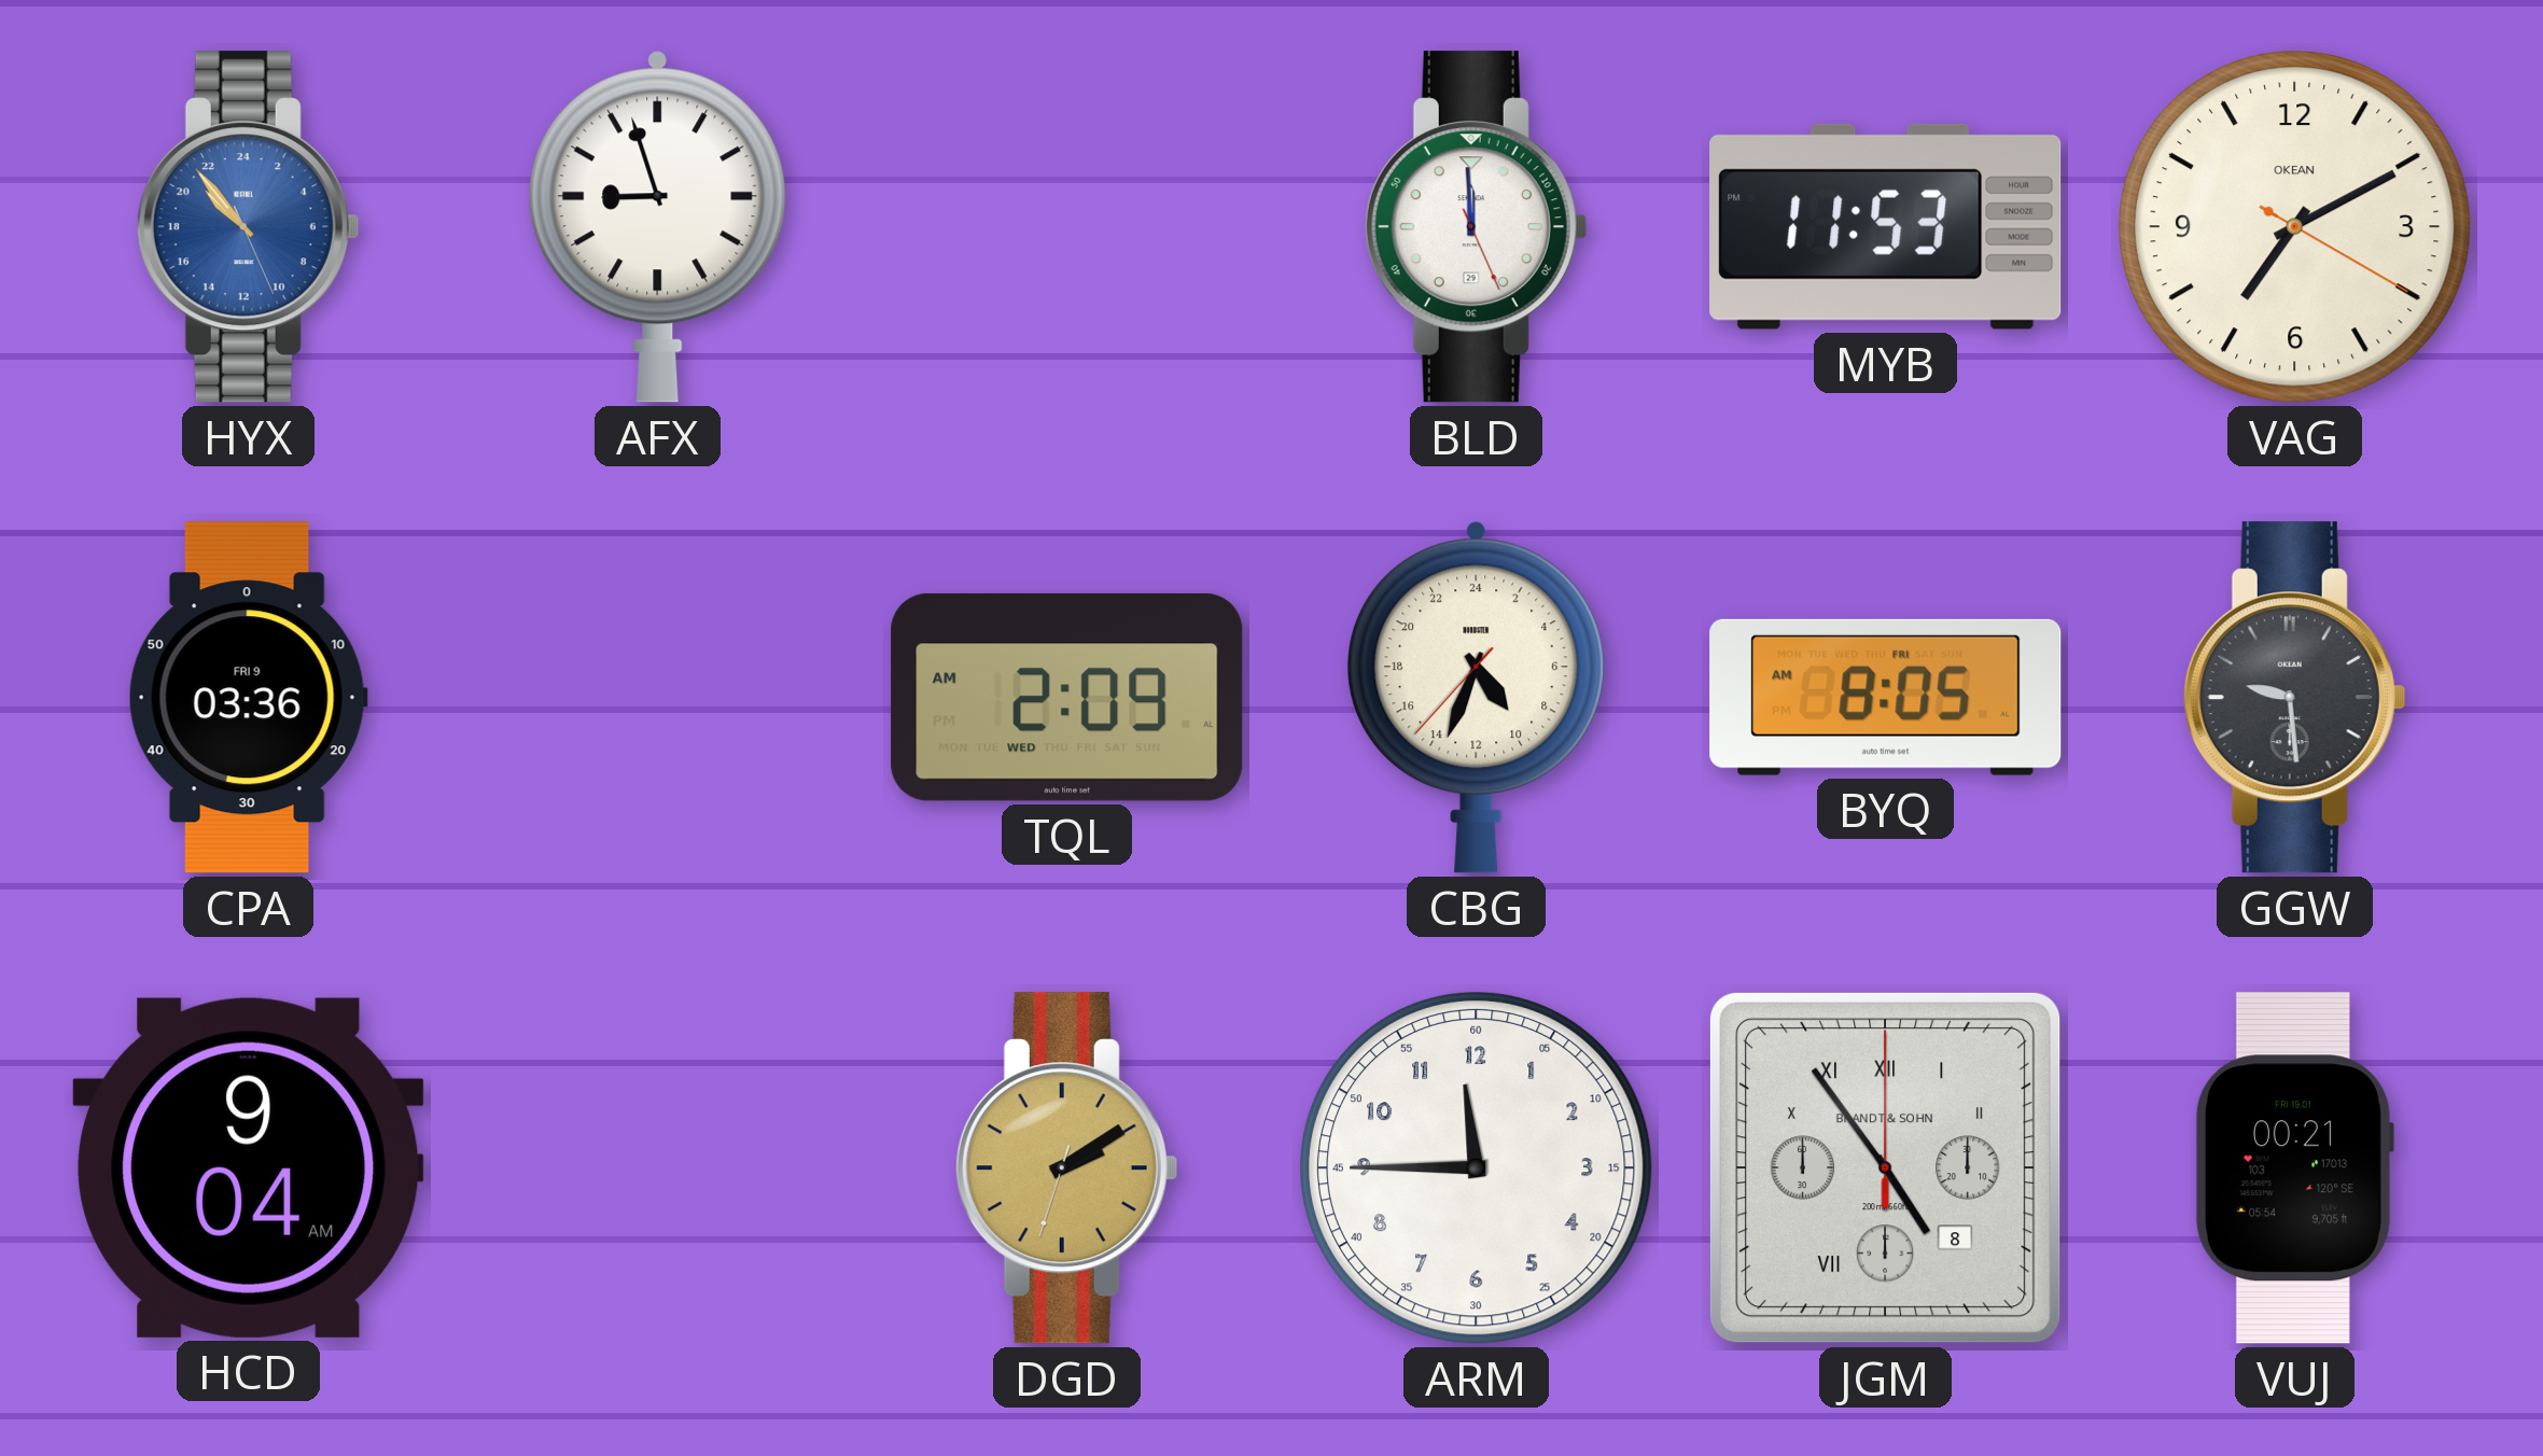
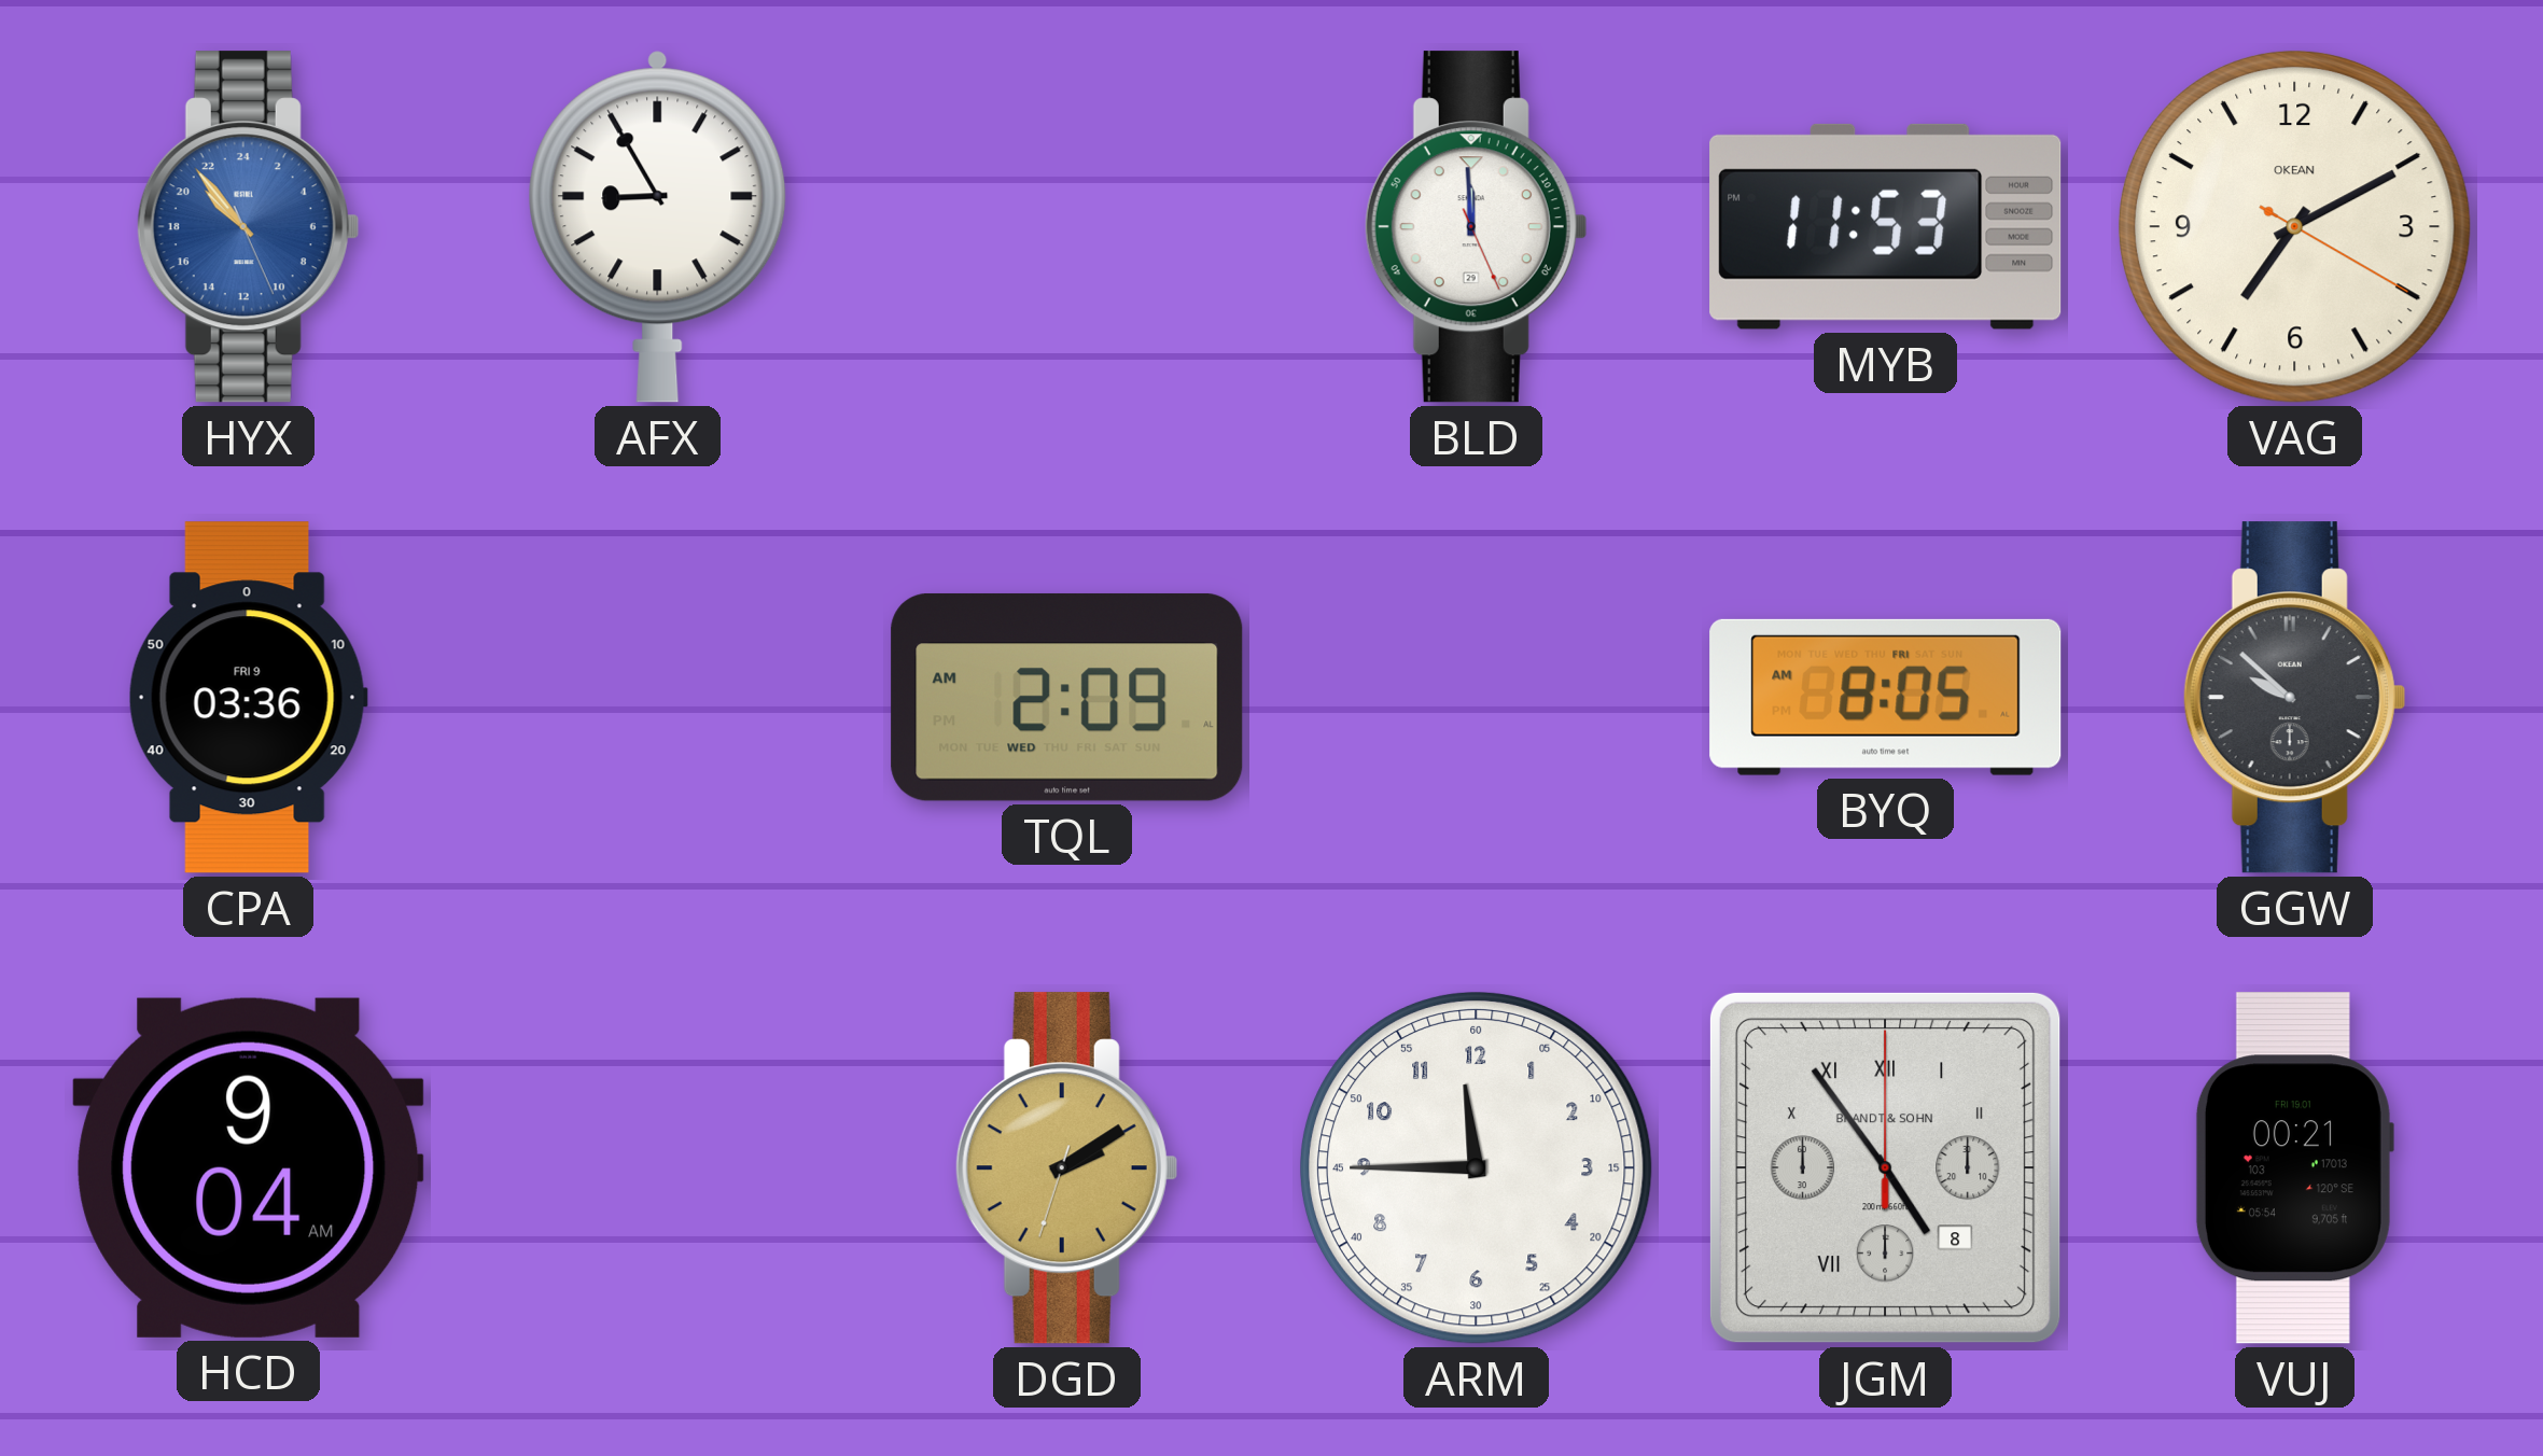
AFX: 8:57 -> 8:55 (658, 226)
CBG: 9:33 -> none (1477, 697)
GGW: 9:29 -> 9:52 (2294, 698)
